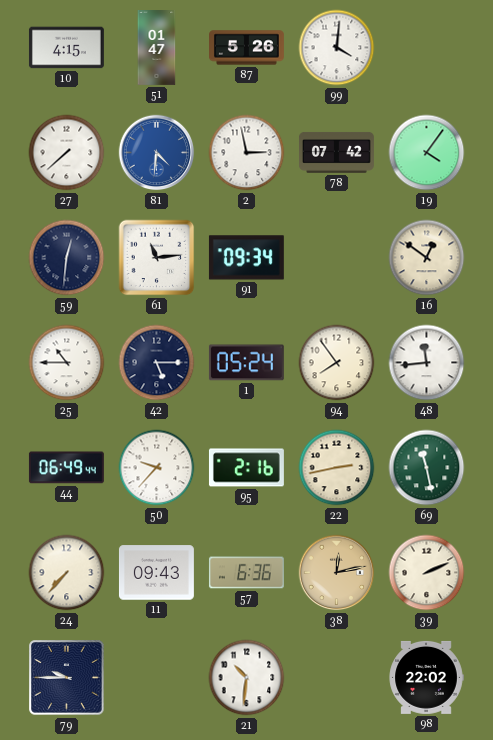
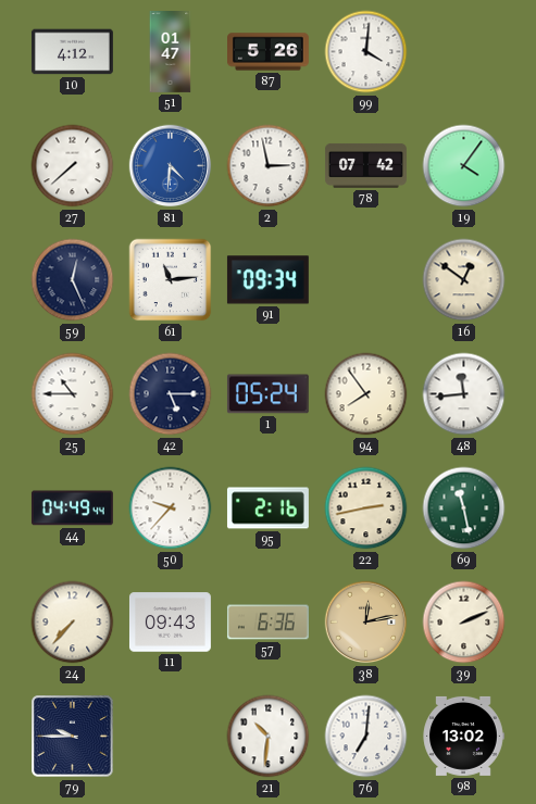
10: 4:15 -> 4:12 (72, 52)
59: 12:31 -> 12:26 (73, 280)
44: 06:49 -> 04:49 (72, 508)
76: none -> 7:01 (366, 737)
98: 22:02 -> 13:02 (463, 736)
